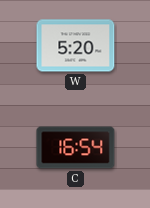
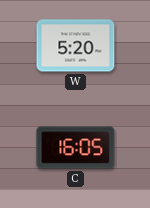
C: 16:54 -> 16:05 (76, 148)
